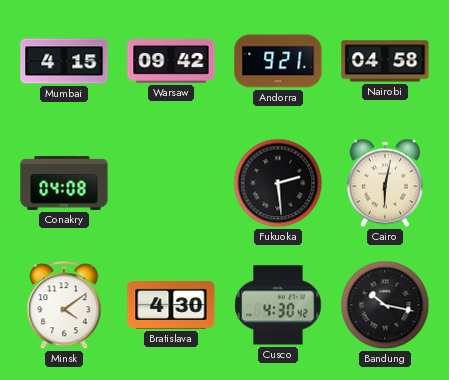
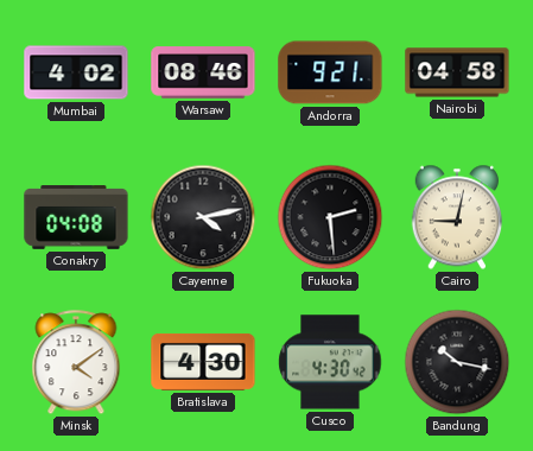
Mumbai: 4:15 -> 4:02 (76, 72)
Warsaw: 09:42 -> 08:46 (203, 72)
Cayenne: none -> 4:13 (203, 217)
Cairo: 6:02 -> 9:02 (456, 217)
